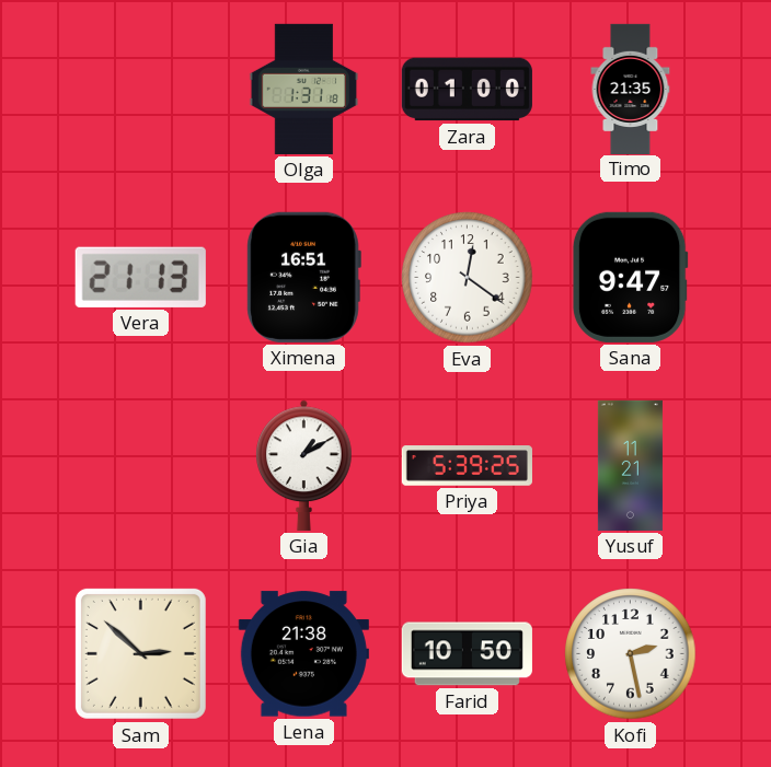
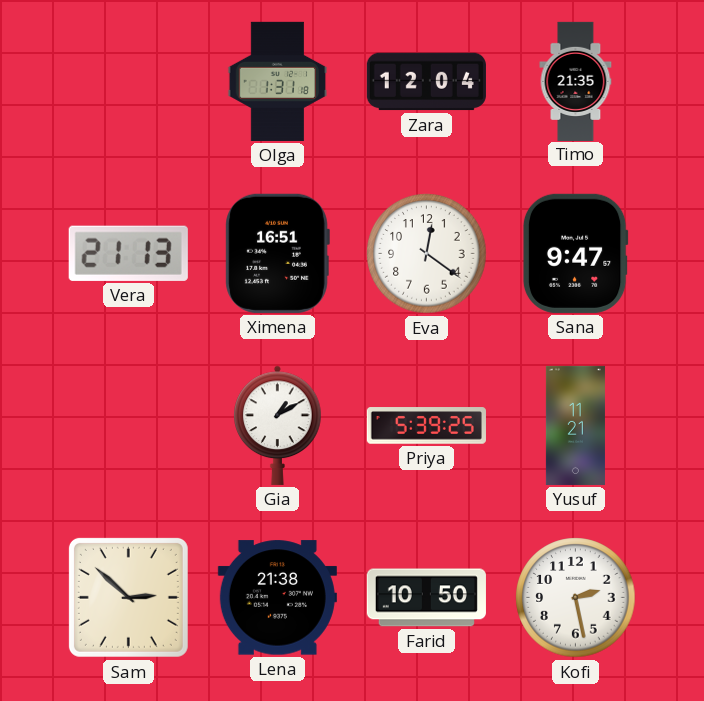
Zara: 01:00 -> 12:04 (426, 82)
